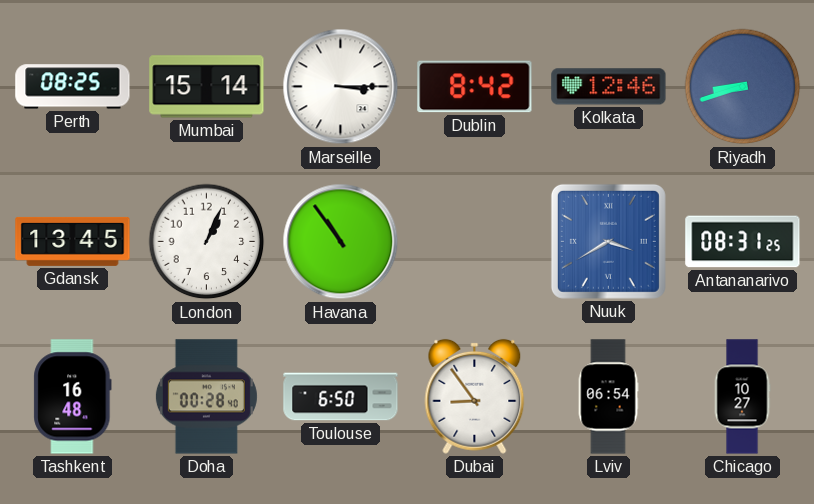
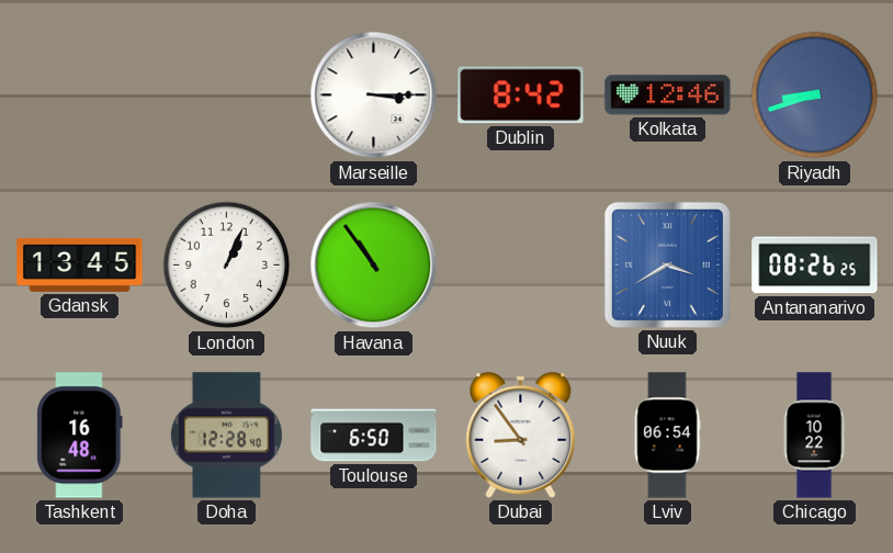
Perth: 08:25 -> none (73, 87)
Mumbai: 15:14 -> none (207, 87)
Antananarivo: 08:31 -> 08:26 (815, 266)
Doha: 00:28 -> 12:28 (226, 436)
Chicago: 10:27 -> 10:22 (814, 436)
